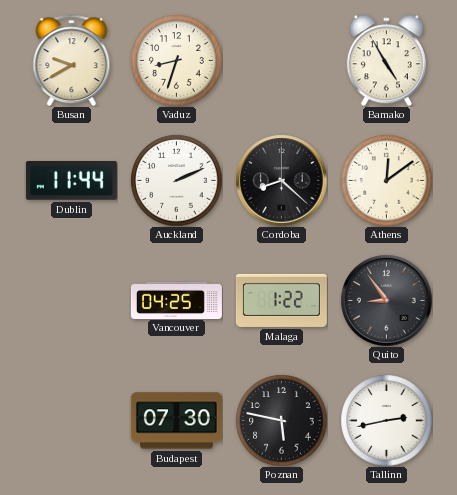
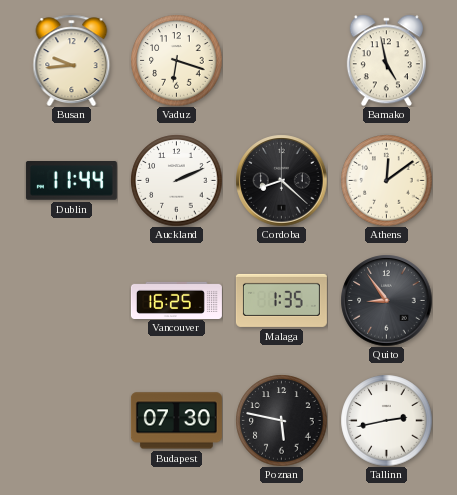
Busan: 9:40 -> 9:44 (72, 60)
Vaduz: 8:33 -> 6:18 (176, 60)
Bamako: 4:55 -> 4:58 (386, 60)
Vancouver: 04:25 -> 16:25 (176, 300)
Malaga: 1:22 -> 1:35 (281, 300)
